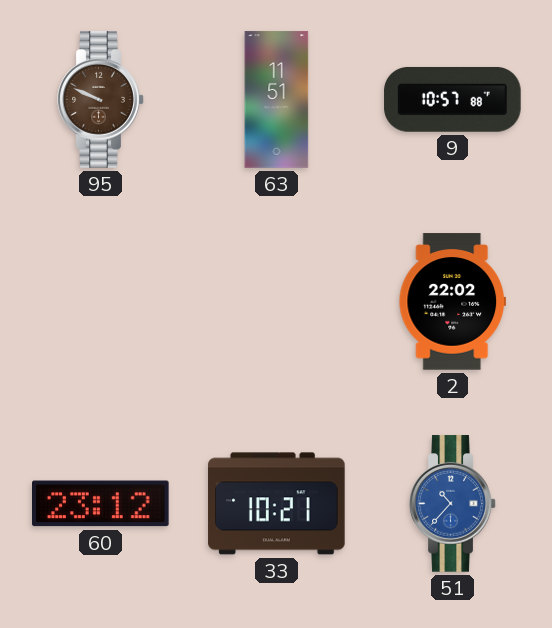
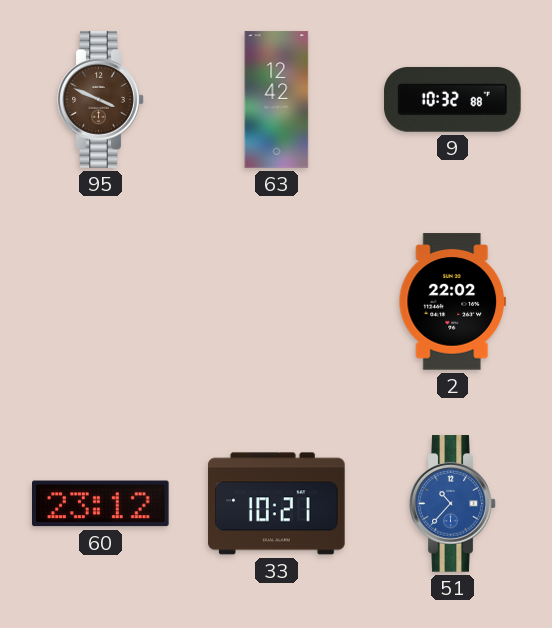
95: 9:49 -> 3:49 (101, 100)
63: 11:51 -> 12:42 (277, 100)
9: 10:57 -> 10:32 (453, 99)
